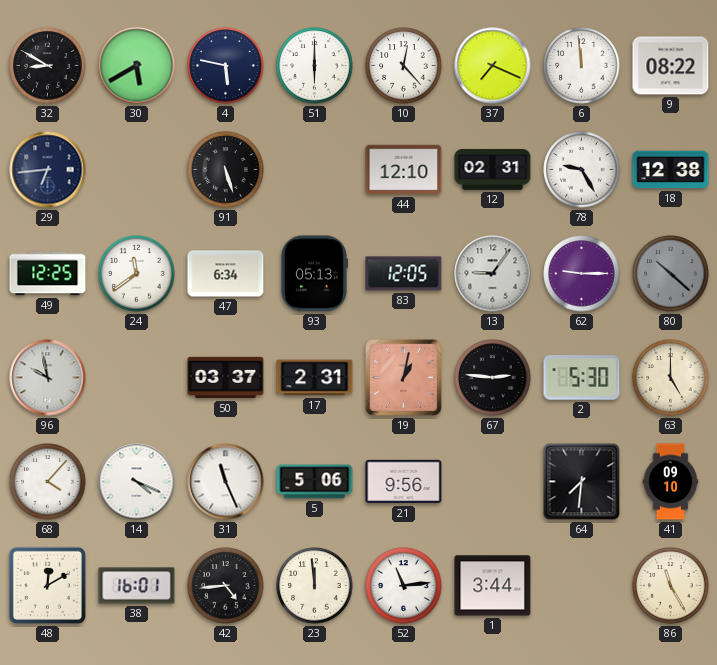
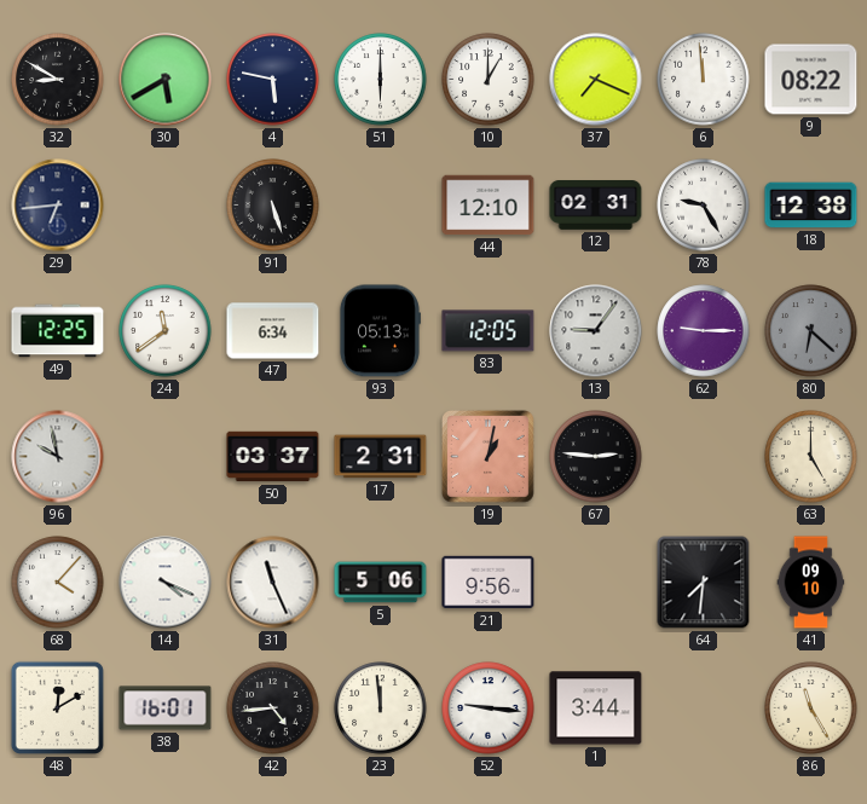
10: 12:23 -> 1:00 (489, 80)
80: 10:22 -> 6:22 (811, 331)
2: 5:30 -> none (582, 378)
52: 11:14 -> 9:16 (489, 708)
